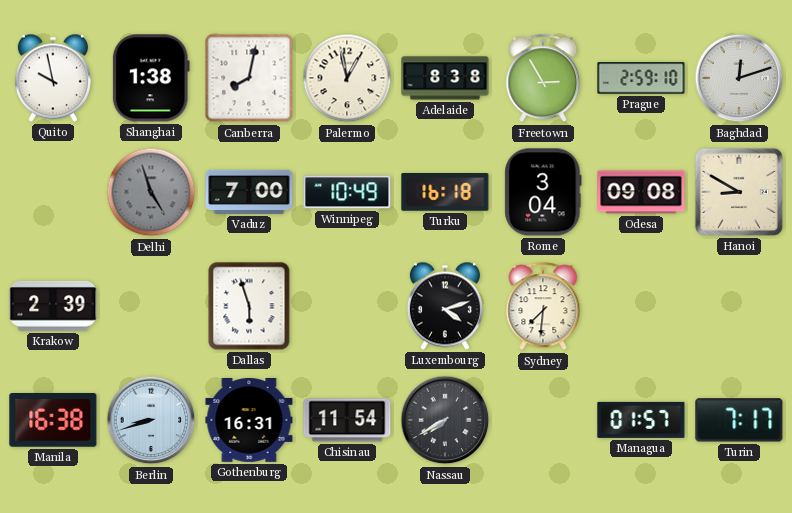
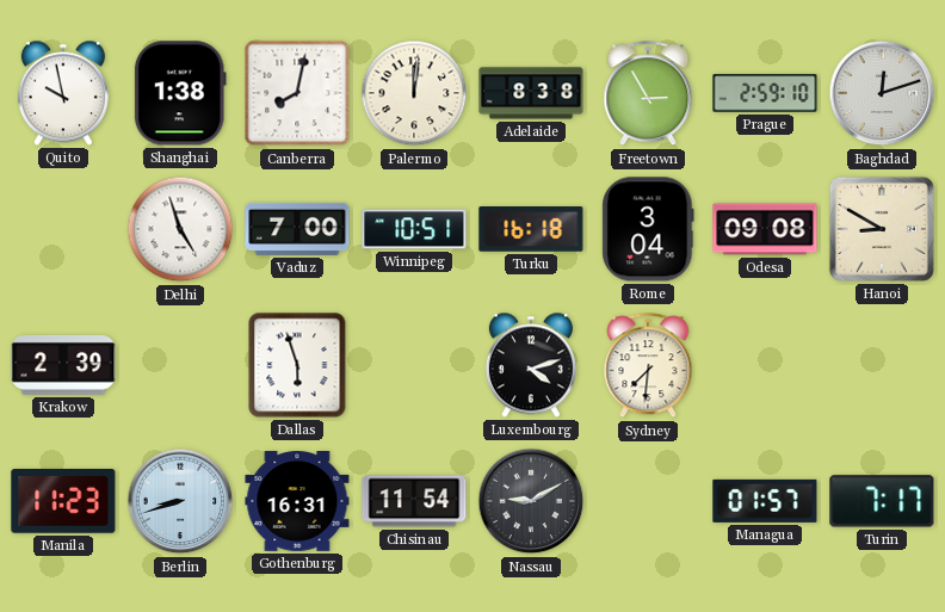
Palermo: 12:58 -> 12:01 (414, 93)
Delhi dial: grey -> white (180, 229)
Winnipeg: 10:49 -> 10:51 (414, 229)
Manila: 16:38 -> 11:23 (63, 501)
Nassau: 7:40 -> 9:10 (531, 501)
